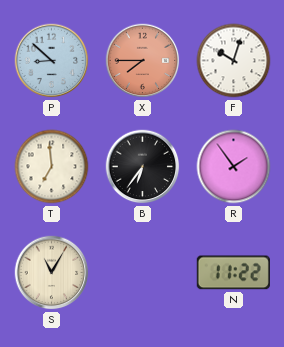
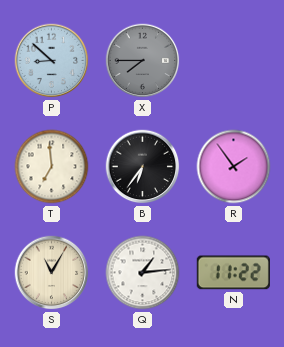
X dial: salmon -> grey (143, 61)
F: 10:03 -> none (234, 61)
Q: none -> 1:14 (143, 273)
